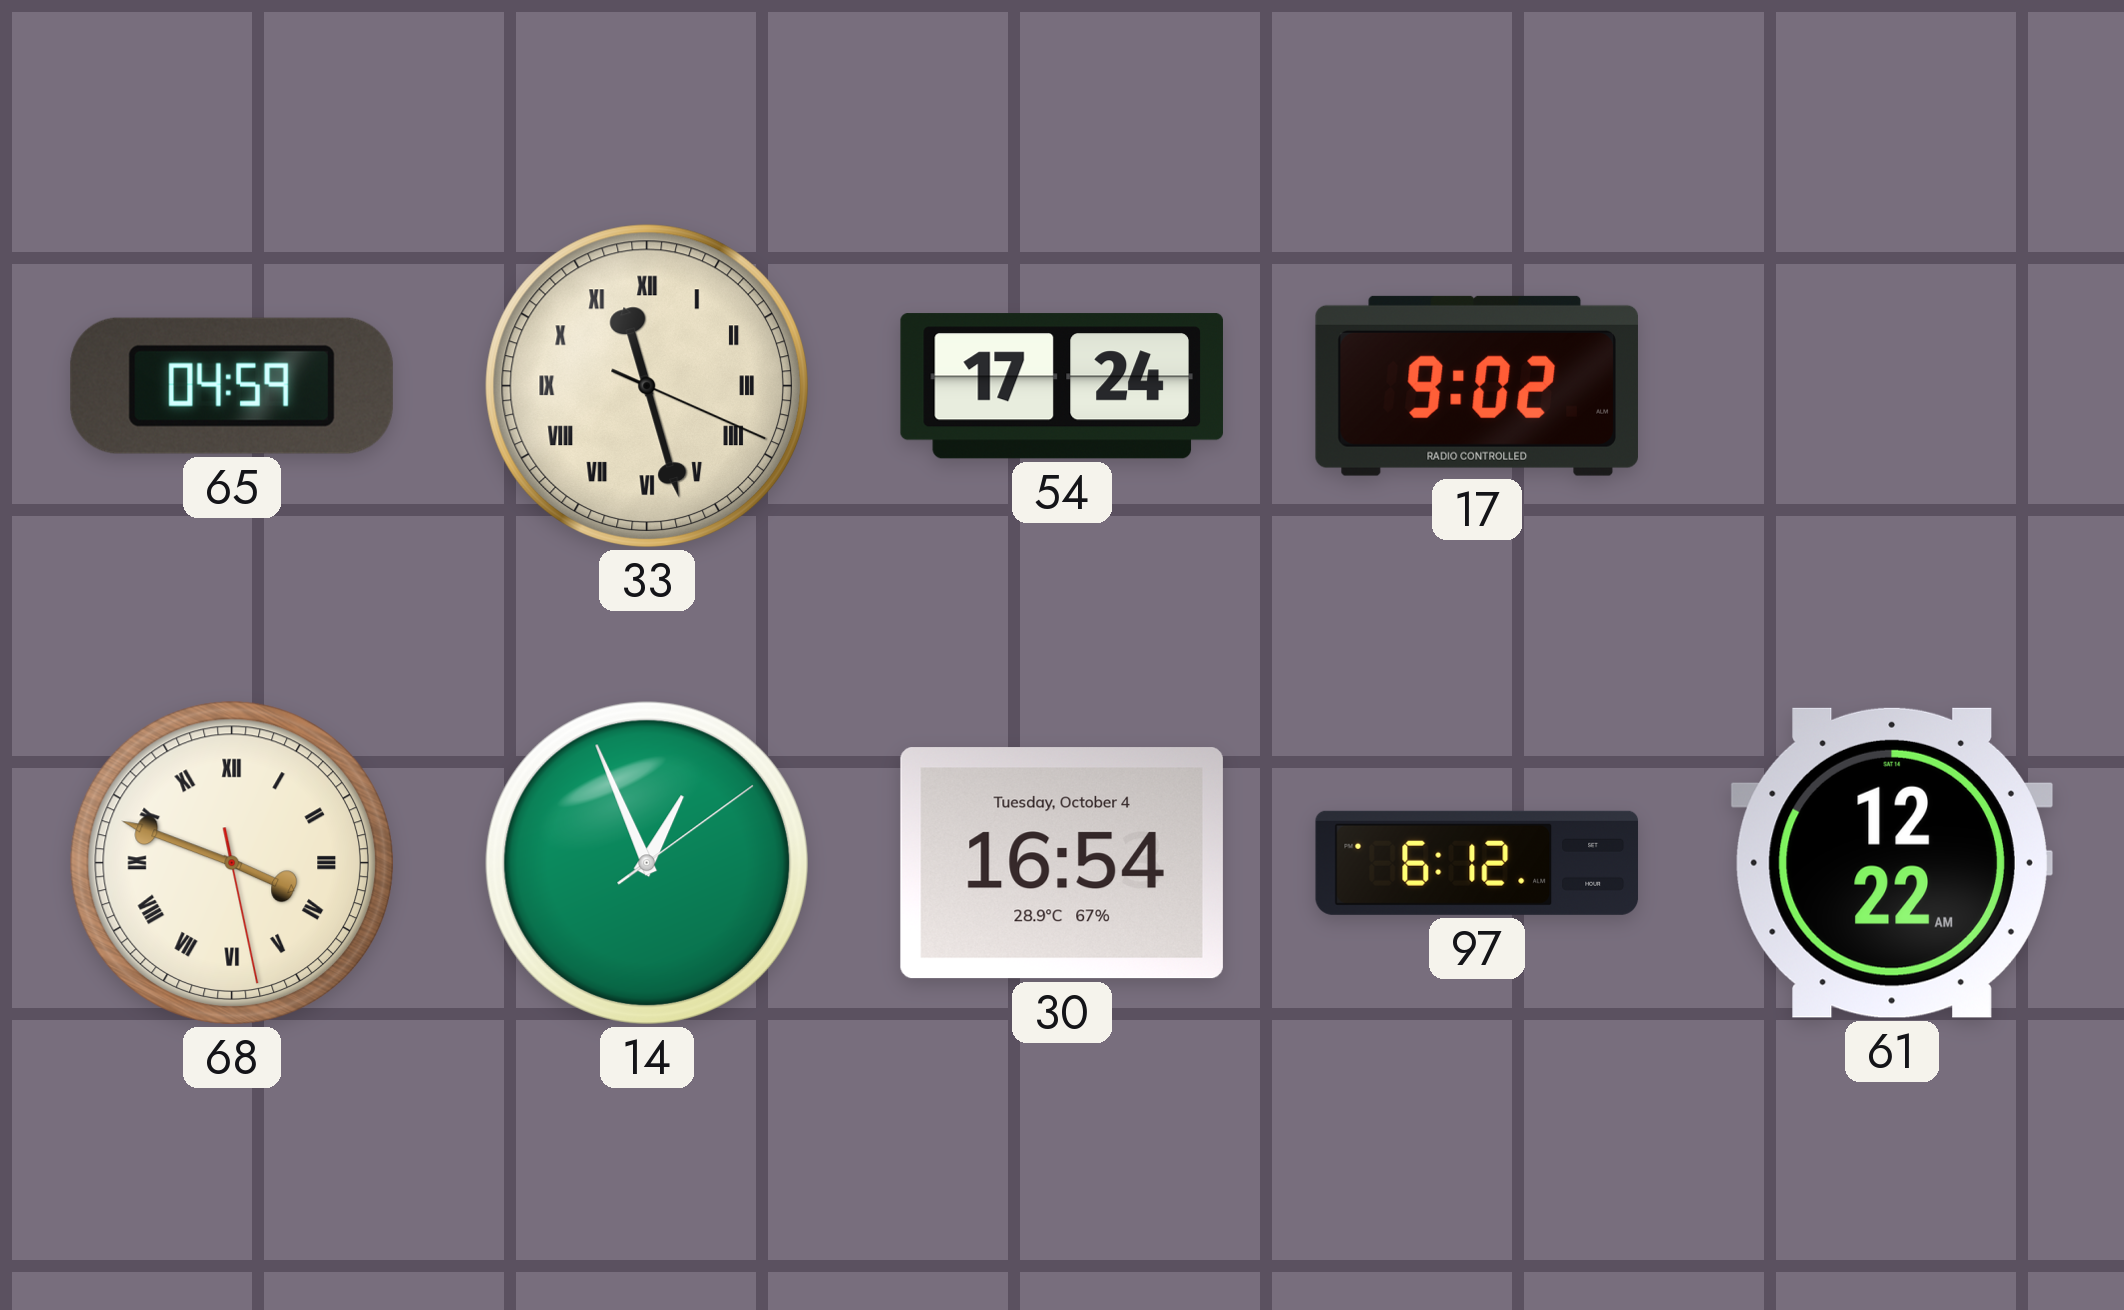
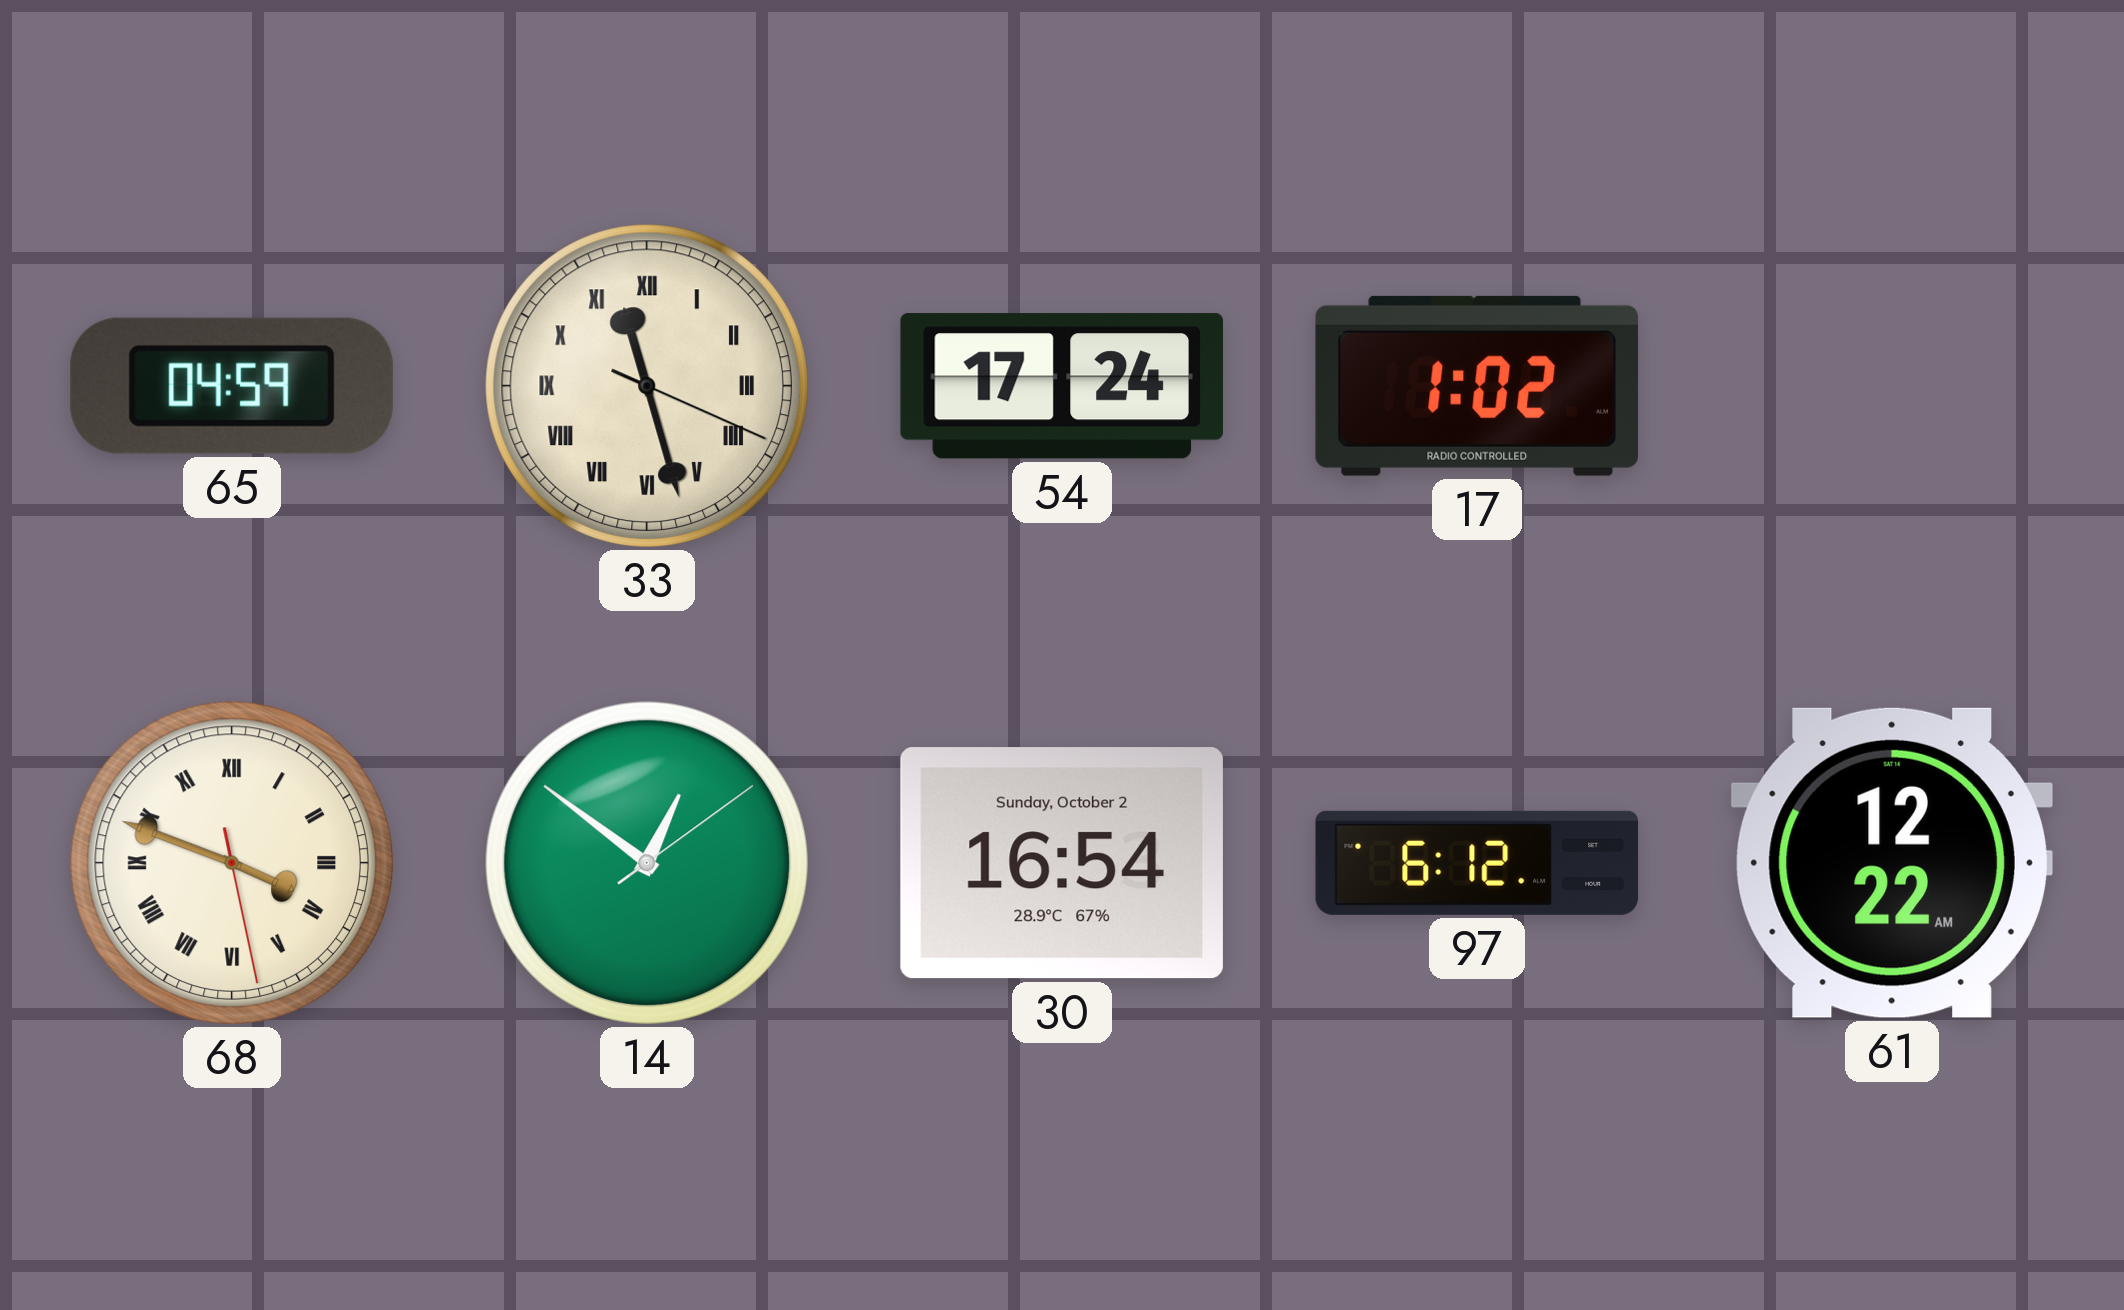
17: 9:02 -> 1:02 (1477, 386)
14: 12:56 -> 12:51 (647, 863)
30 date: Tuesday, October 4 -> Sunday, October 2 (1062, 863)
